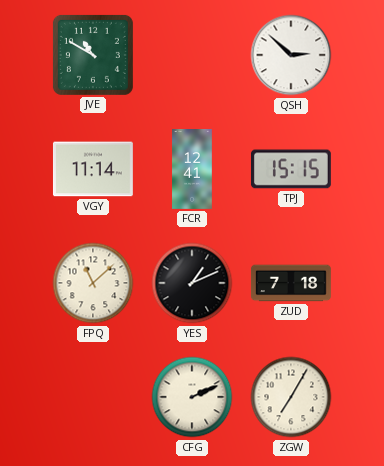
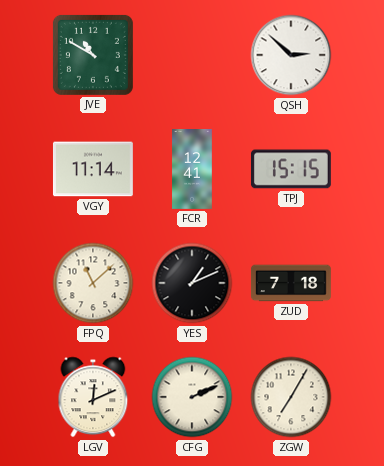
LGV: none -> 12:11 (93, 397)
